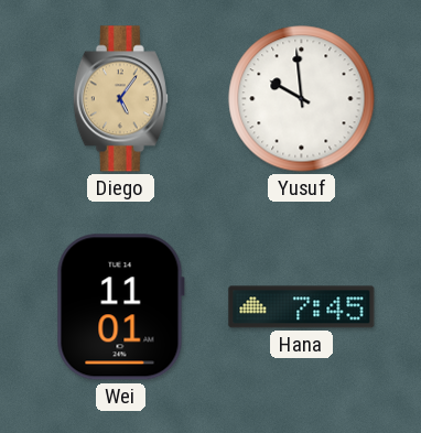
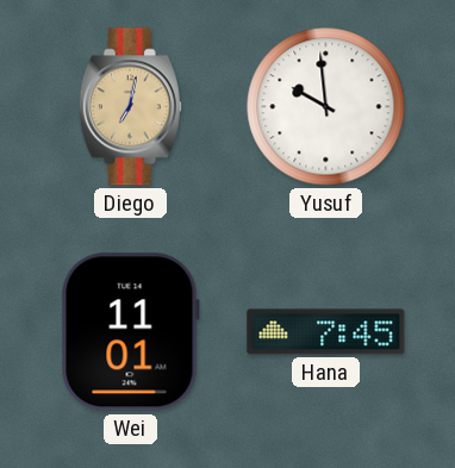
Diego: 5:06 -> 7:02 (130, 107)
